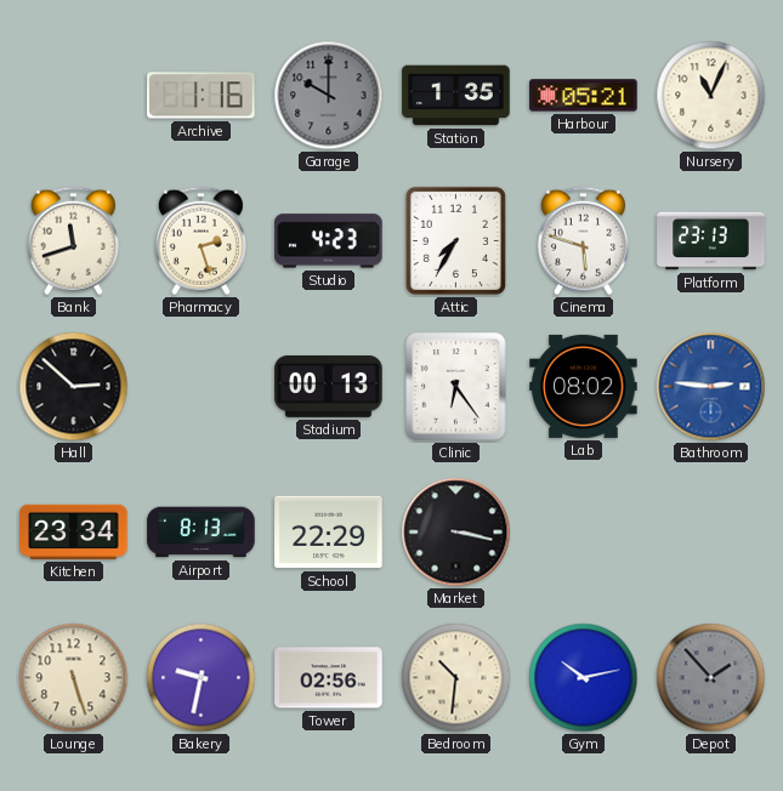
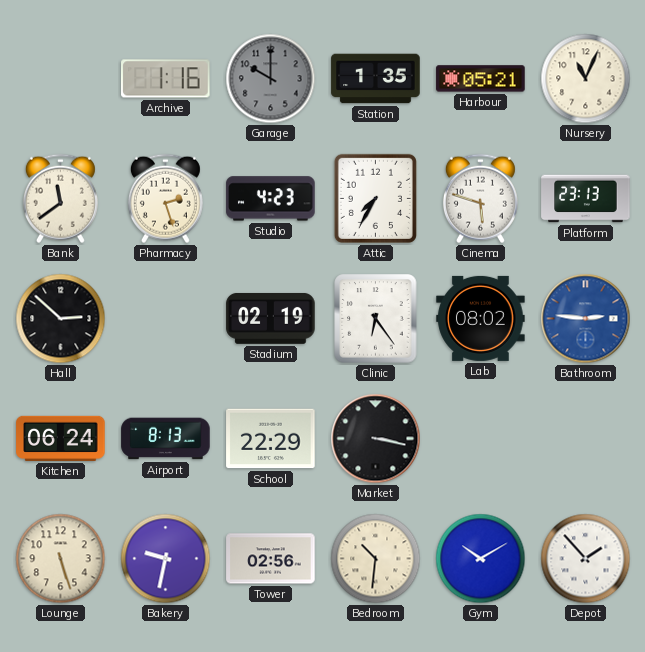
Bank: 11:42 -> 11:39 (60, 199)
Stadium: 00:13 -> 02:19 (271, 318)
Kitchen: 23:34 -> 06:24 (61, 438)
Gym: 10:13 -> 10:10 (481, 559)
Depot dial: grey -> white (586, 559)
